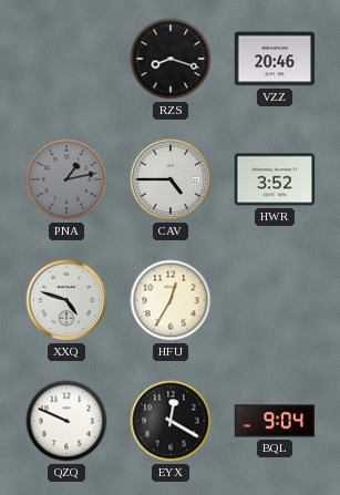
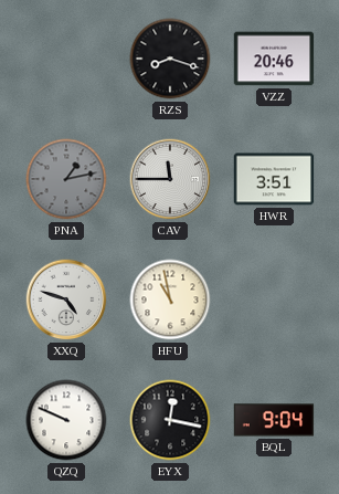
CAV: 4:45 -> 11:45 (170, 179)
HWR: 3:52 -> 3:51 (274, 179)
HFU: 12:35 -> 10:58 (170, 299)
EYX: 12:20 -> 12:17 (170, 420)
